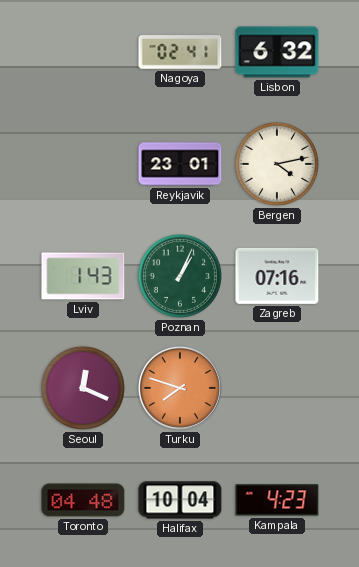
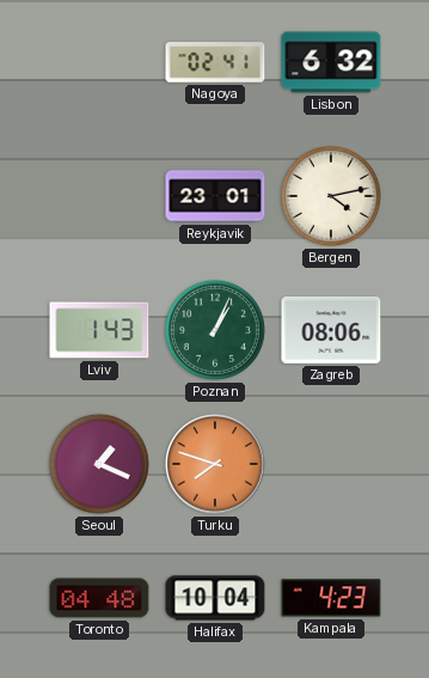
Zagreb: 07:16 -> 08:06 (331, 330)
Seoul: 12:19 -> 1:19 (99, 464)
